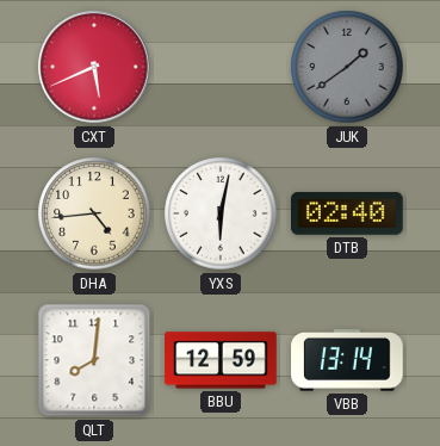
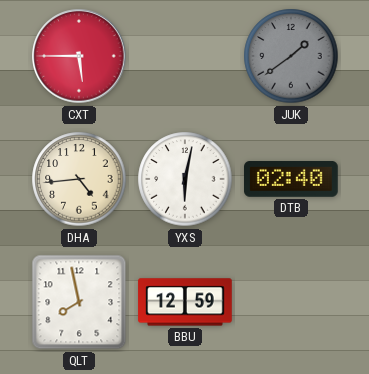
CXT: 5:41 -> 5:45 (79, 56)
QLT: 8:01 -> 7:58 (79, 302)
VBB: 13:14 -> none (347, 361)
